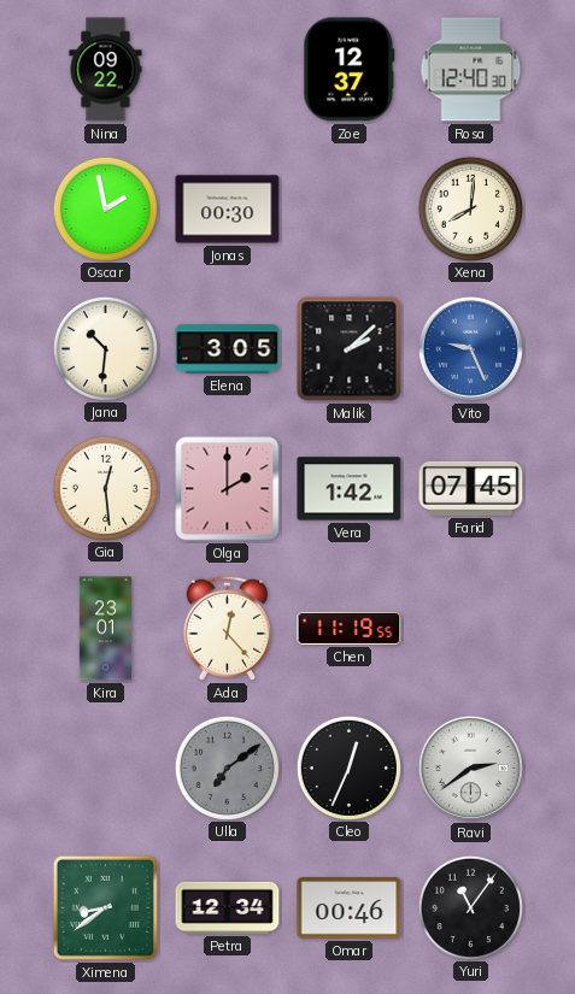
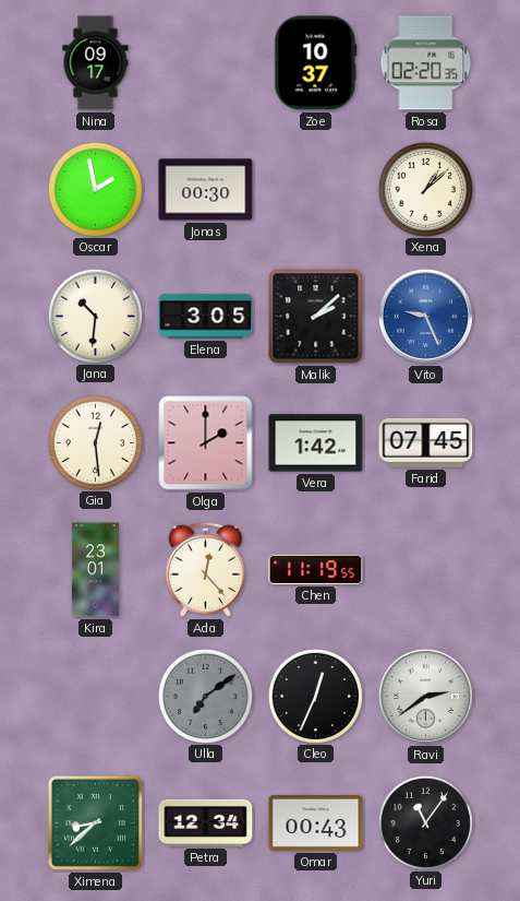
Nina: 09:22 -> 09:17 (96, 63)
Zoe: 12:37 -> 10:37 (316, 63)
Rosa: 12:40 -> 02:20 (426, 63)
Xena: 8:01 -> 1:08 (425, 189)
Ximena: 8:39 -> 8:38 (95, 822)
Omar: 00:46 -> 00:43 (316, 823)
